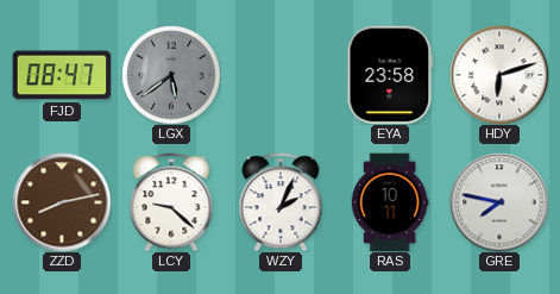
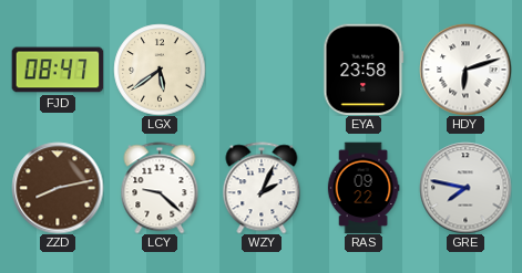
LGX dial: grey -> cream (160, 70)
RAS: 10:11 -> 09:22 (364, 188)
